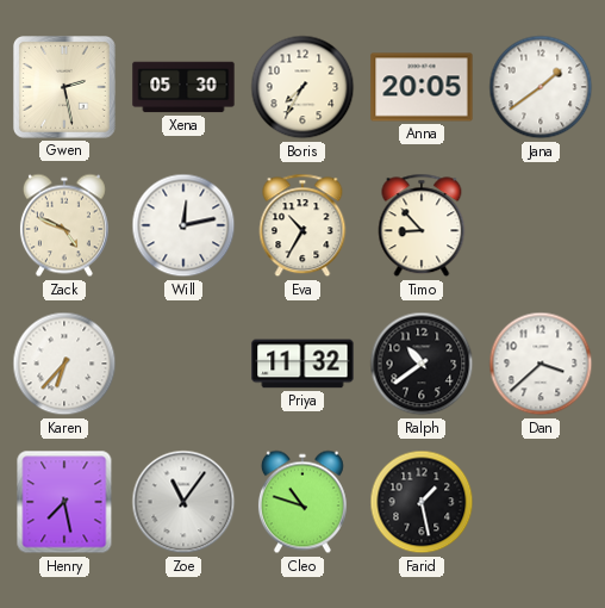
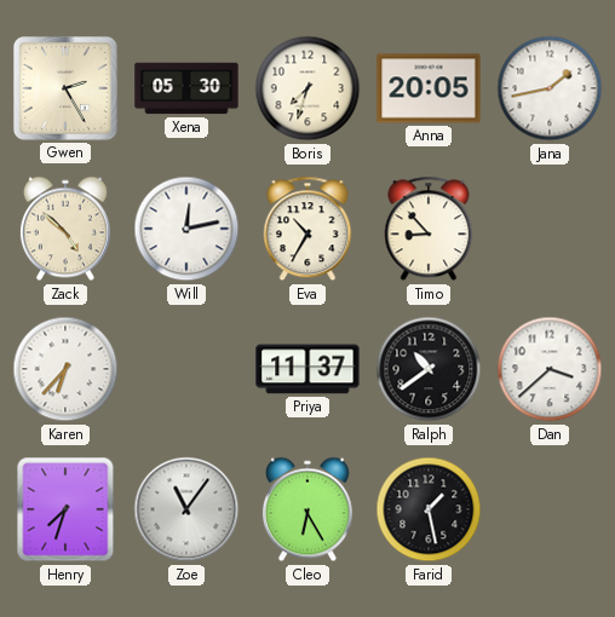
Gwen: 2:28 -> 2:25 (67, 90)
Boris: 7:35 -> 7:33 (307, 88)
Jana: 1:39 -> 1:43 (550, 88)
Zack: 4:49 -> 4:52 (65, 229)
Priya: 11:32 -> 11:37 (307, 369)
Henry: 7:28 -> 7:33 (65, 509)
Cleo: 10:48 -> 6:25 (307, 509)
